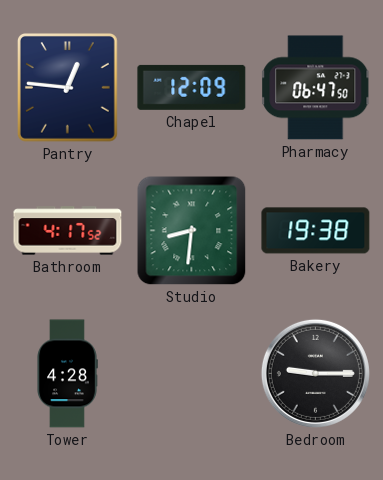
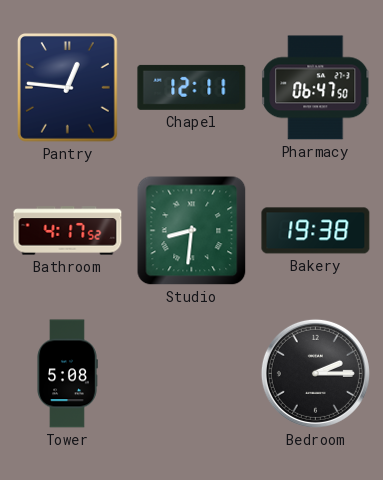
Chapel: 12:09 -> 12:11 (192, 87)
Tower: 4:28 -> 5:08 (67, 374)
Bedroom: 9:15 -> 2:15 (315, 373)
